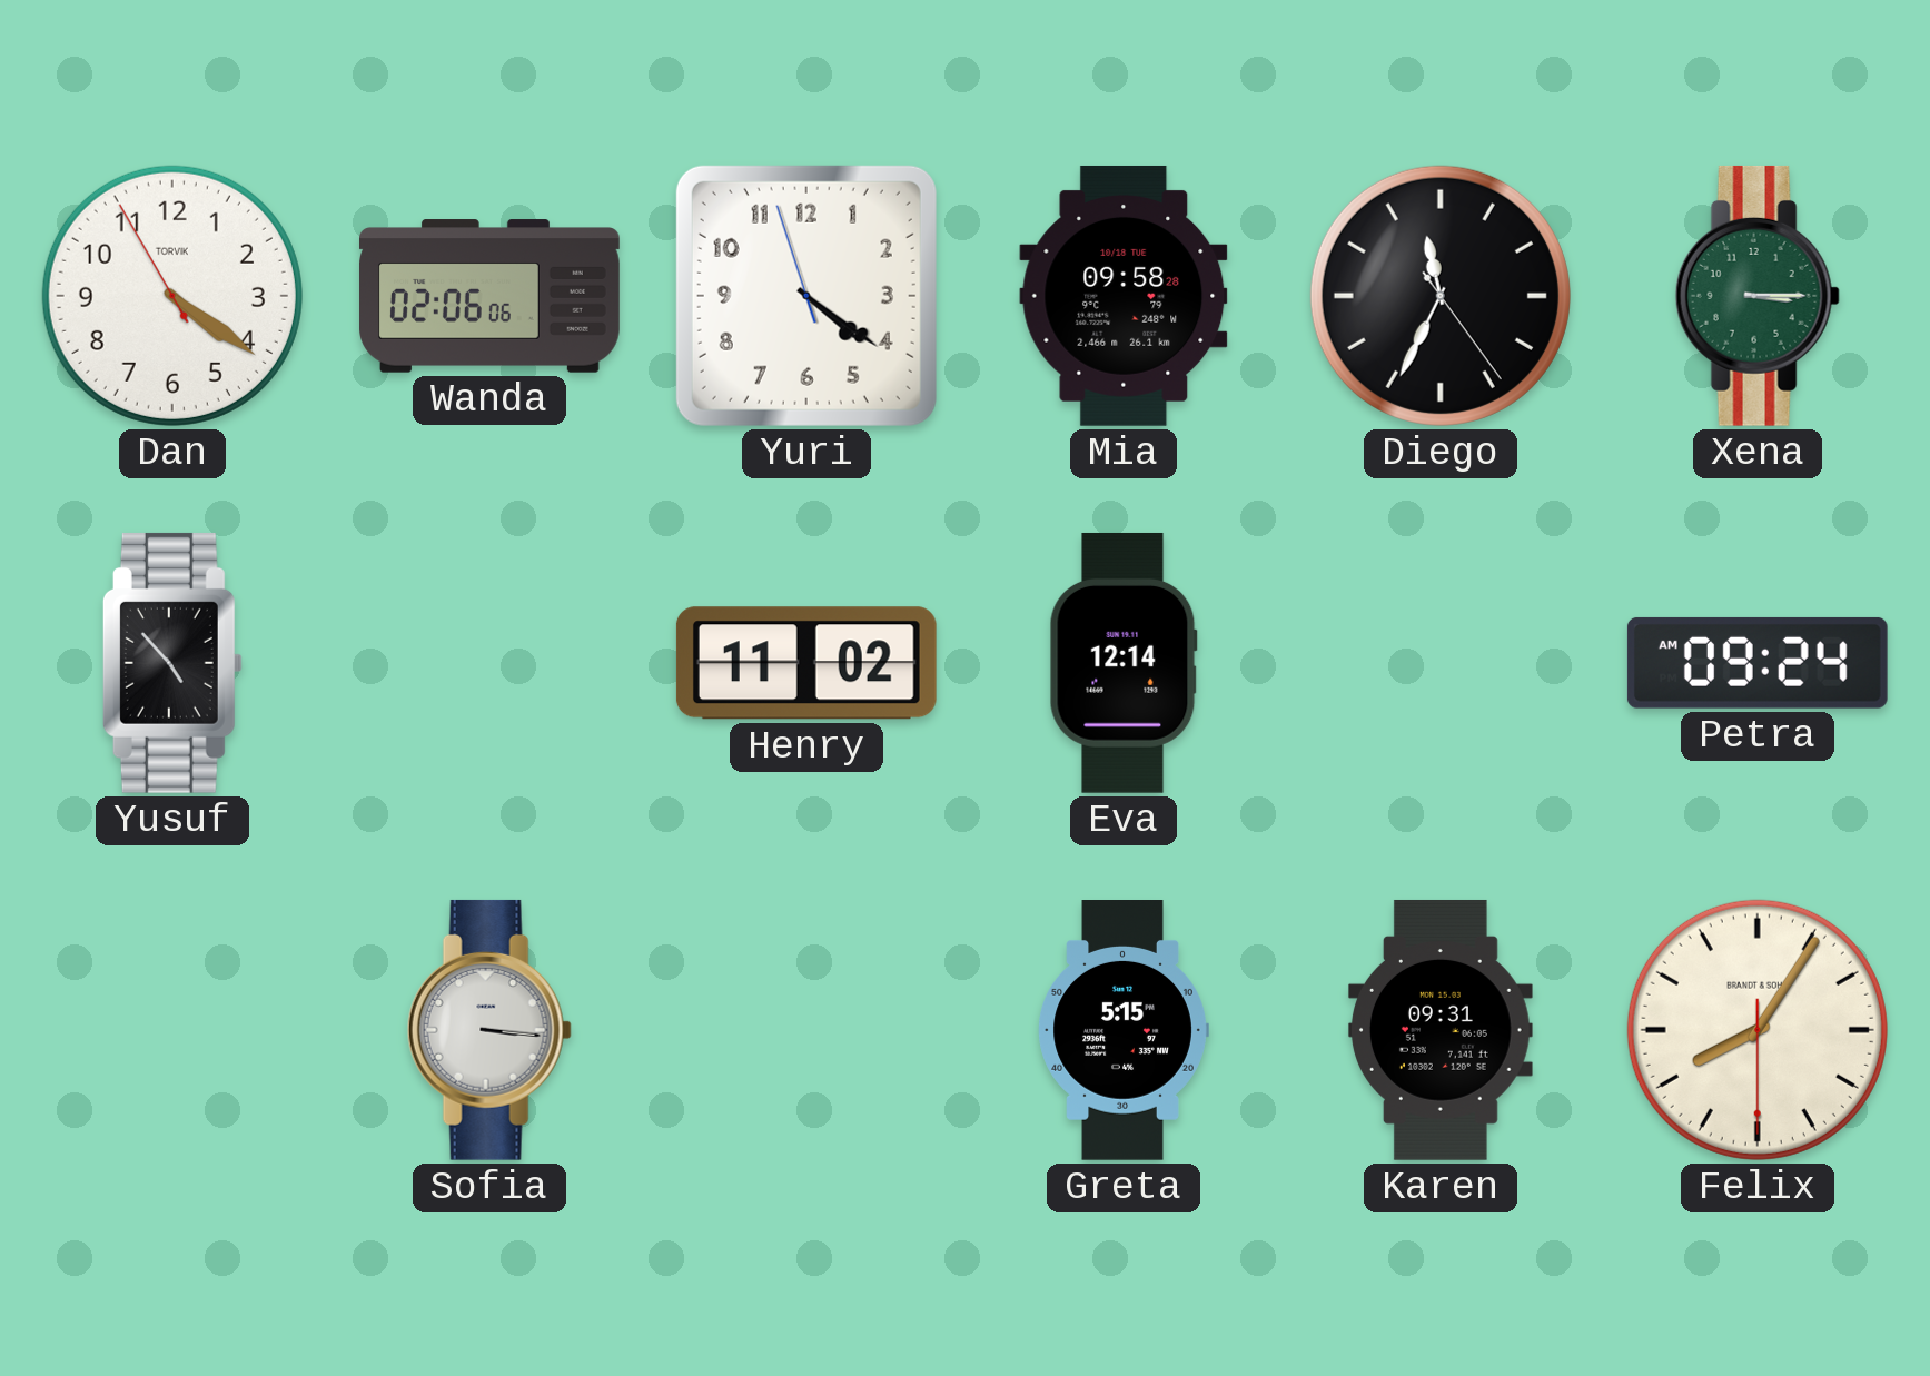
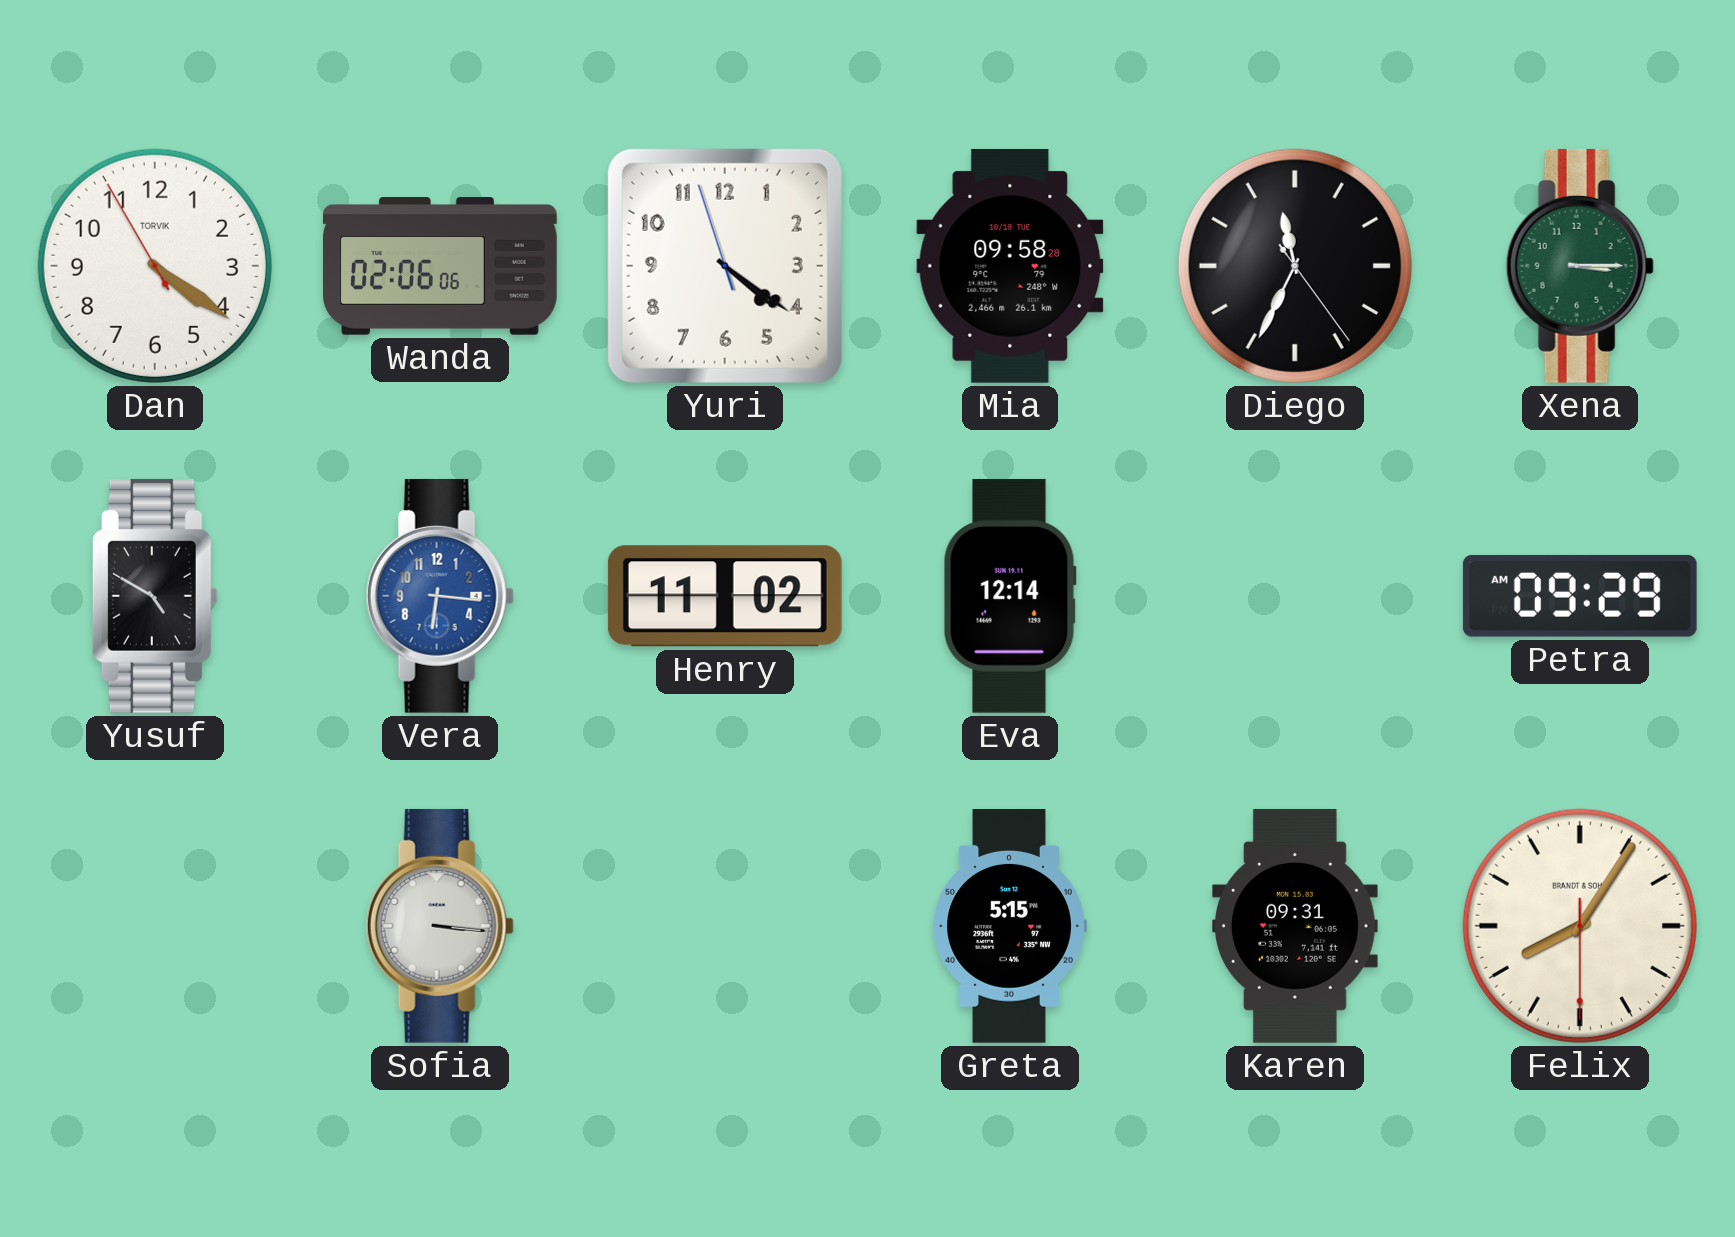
Yusuf: 4:53 -> 4:50 (155, 596)
Vera: none -> 6:16 (440, 596)
Petra: 09:24 -> 09:29 (1580, 596)
